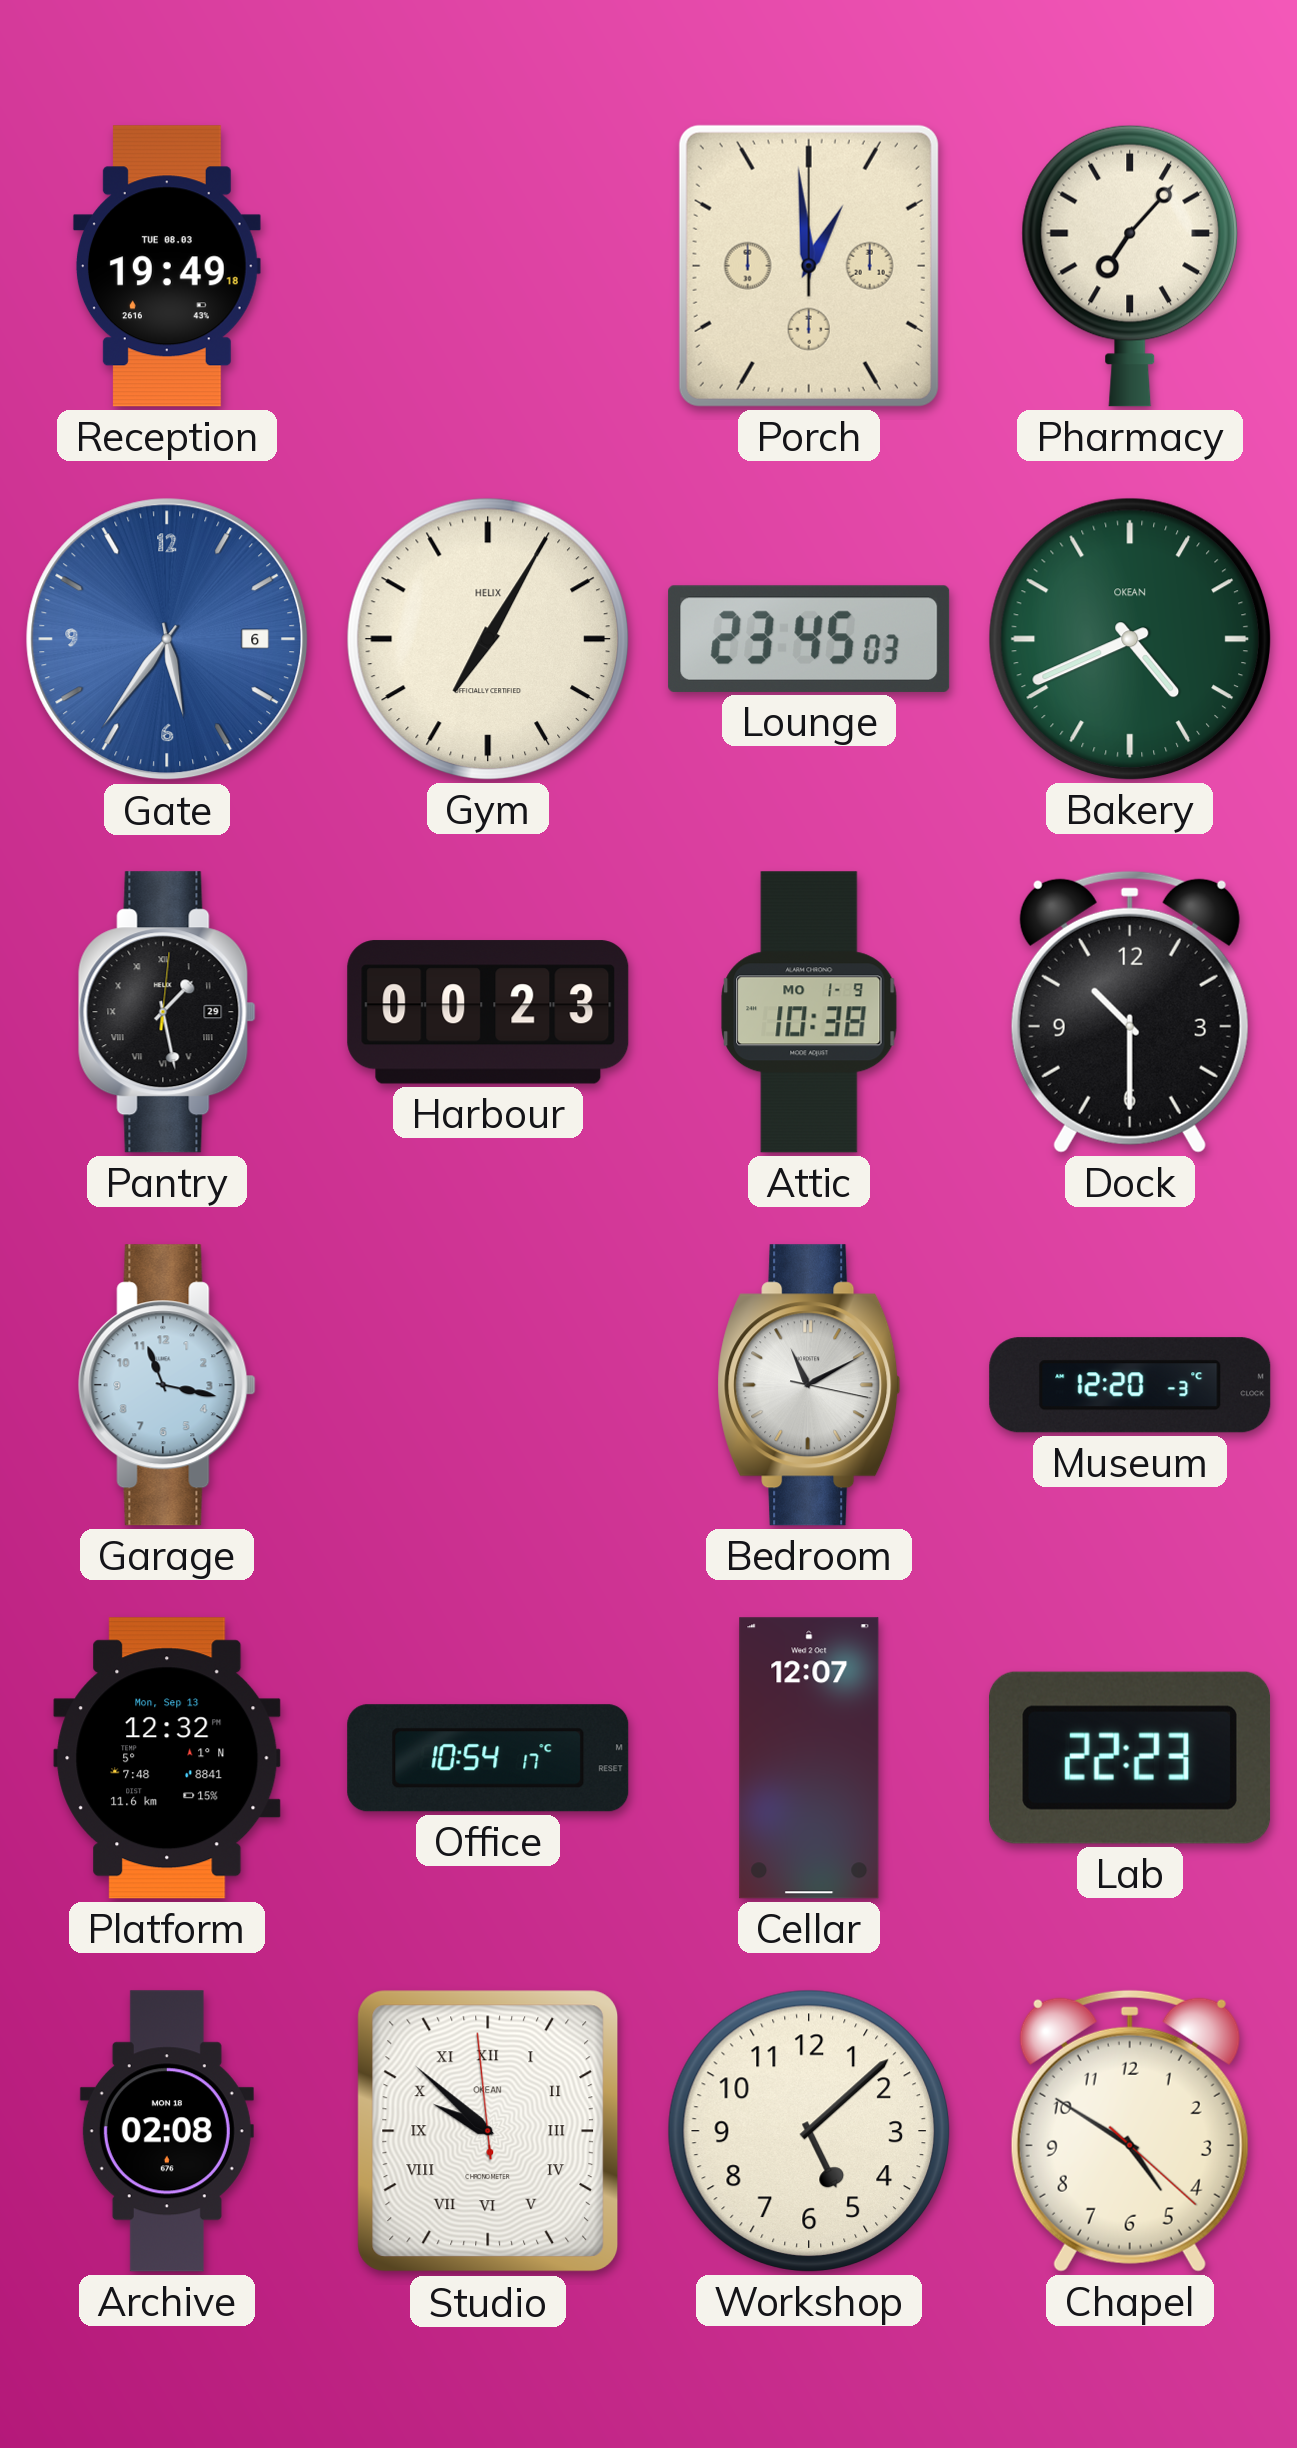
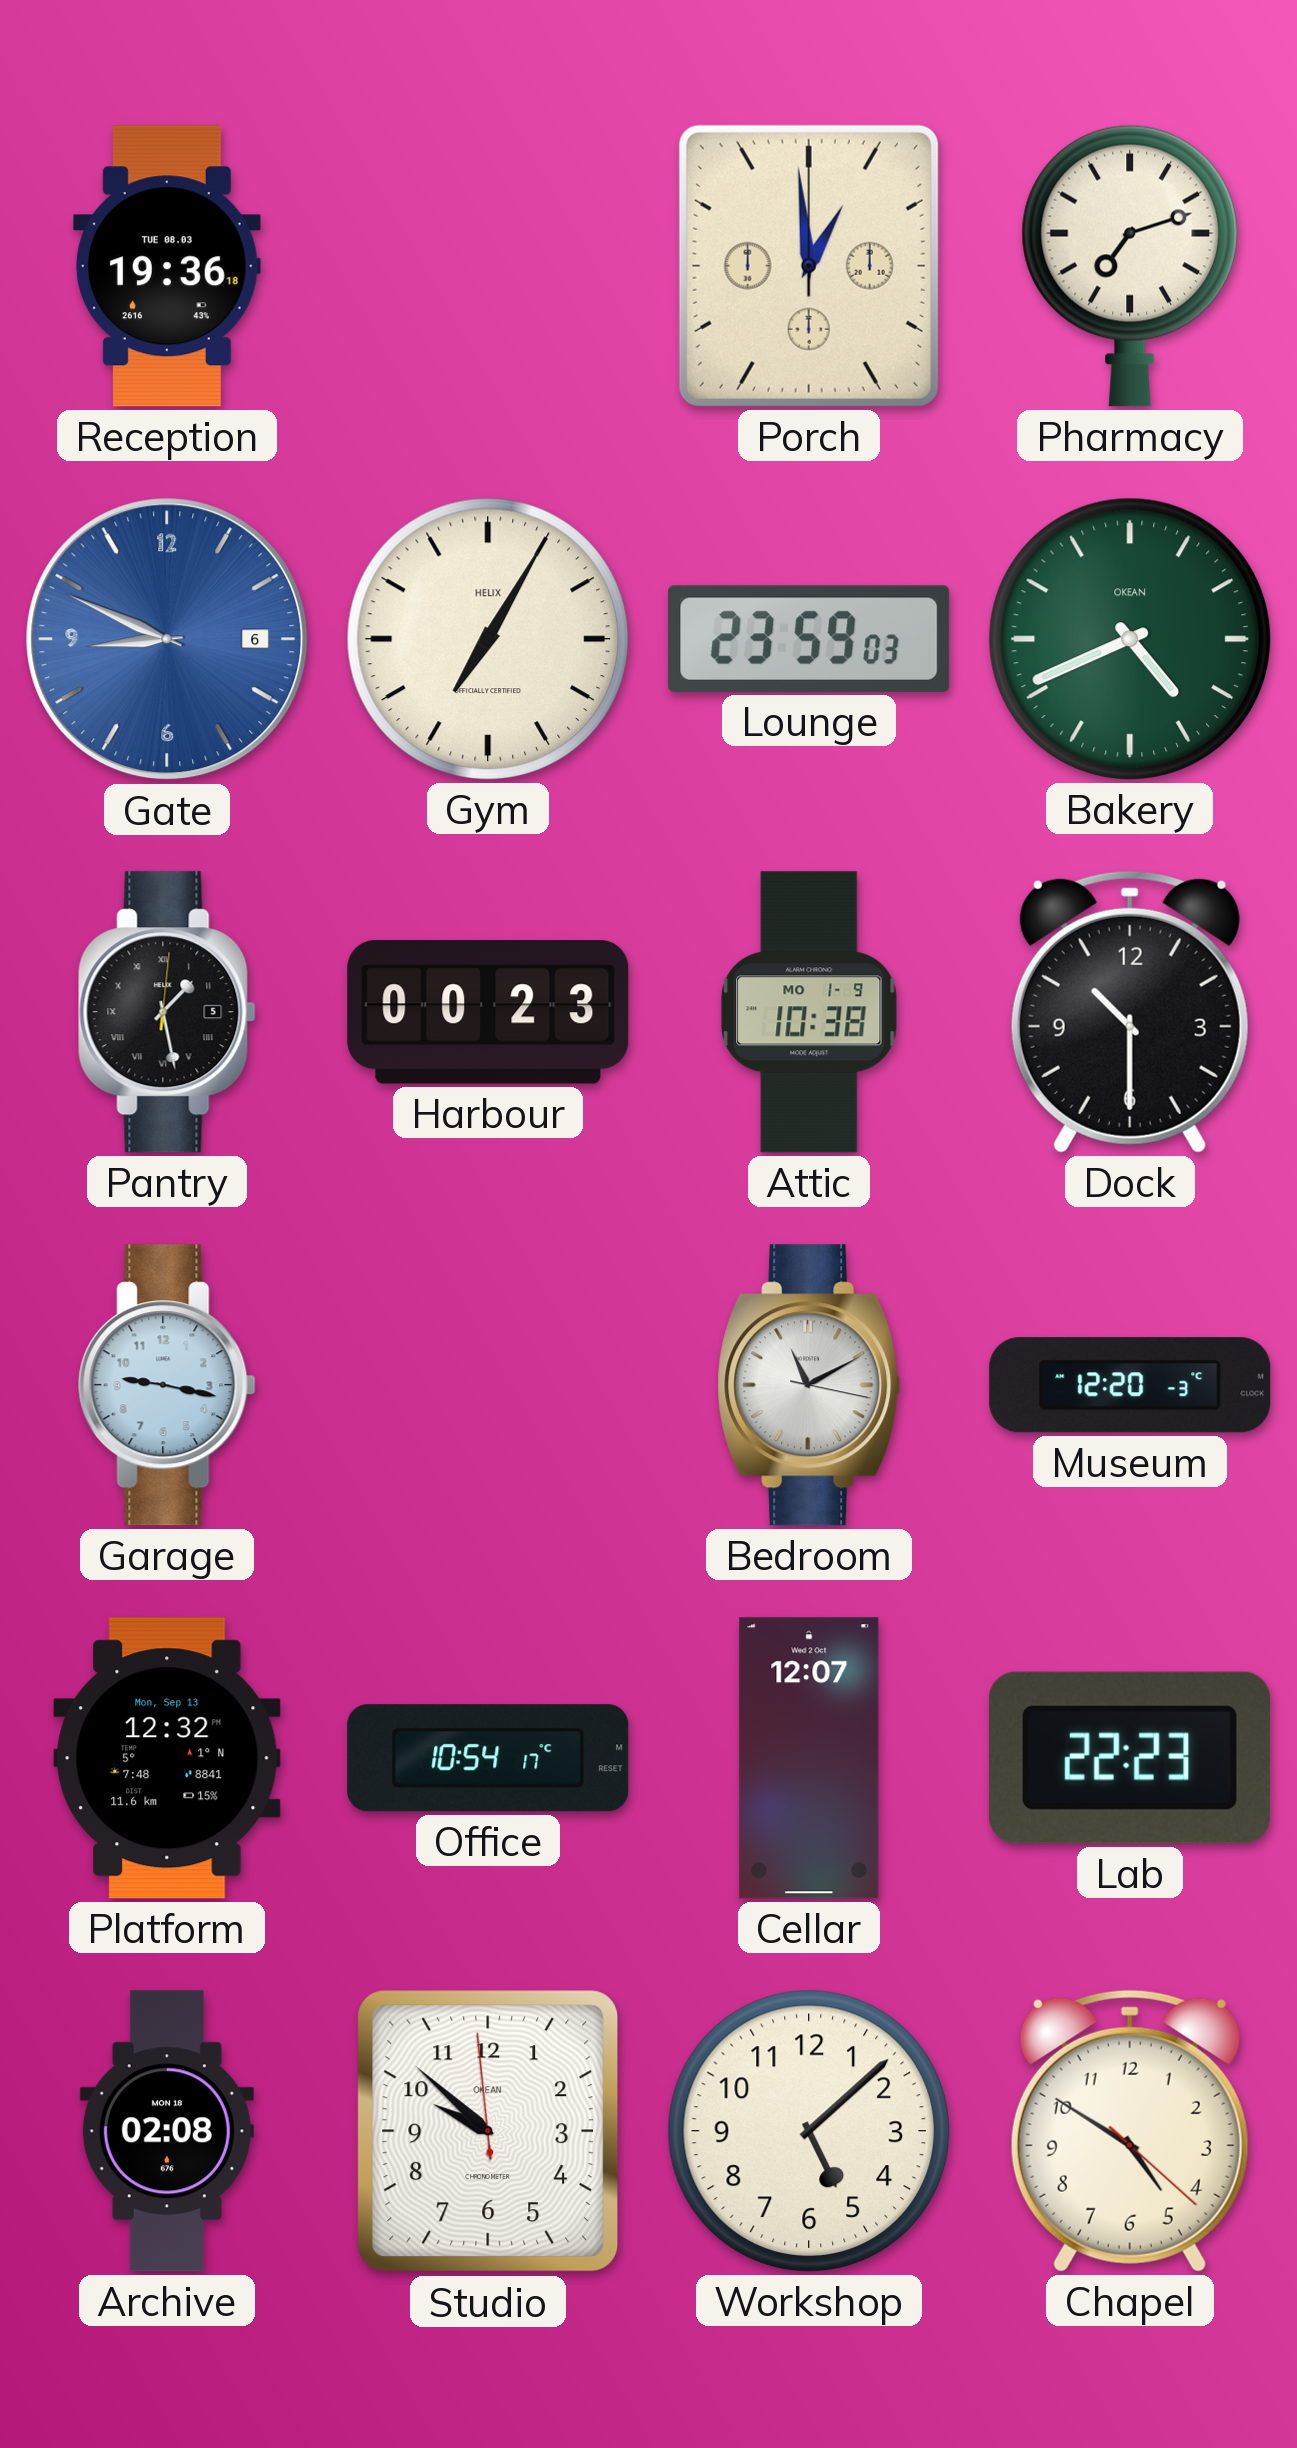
Reception: 19:49 -> 19:36 (167, 266)
Pharmacy: 7:07 -> 7:12 (1130, 266)
Gate: 5:36 -> 8:49 (167, 639)
Lounge: 23:45 -> 23:59 (809, 639)
Pantry date: 29 -> 5 (167, 1012)
Garage: 11:17 -> 9:17 (167, 1385)
Studio numerals: Roman -> Arabic (488, 2131)
